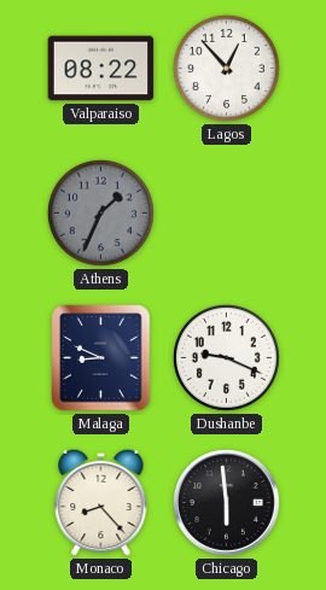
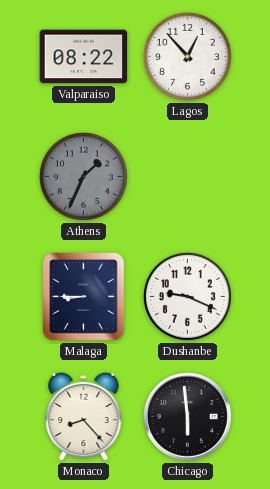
Malaga: 8:49 -> 8:45 (84, 297)
